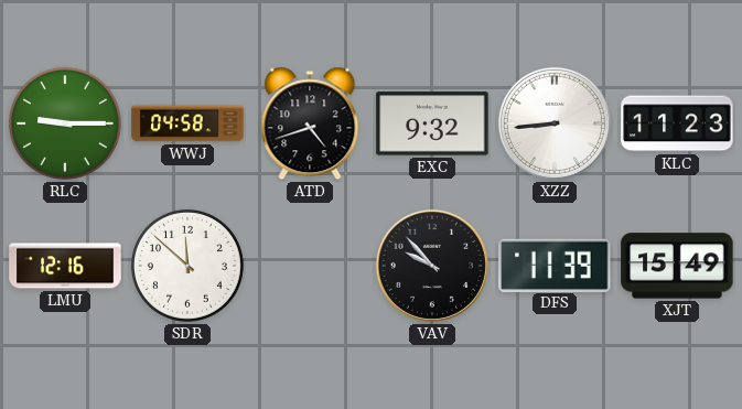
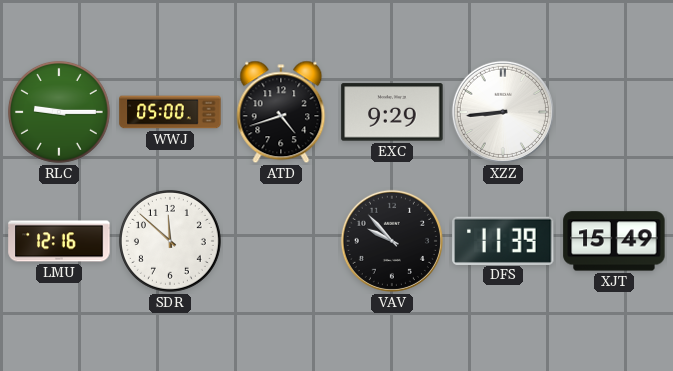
WWJ: 04:58 -> 05:00 (170, 112)
EXC: 9:32 -> 9:29 (392, 112)
KLC: 11:23 -> none (677, 123)
